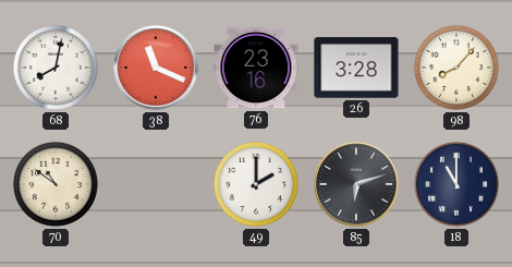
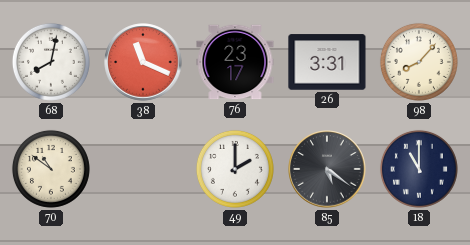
76: 23:16 -> 23:17 (235, 62)
26: 3:28 -> 3:31 (327, 62)
85: 6:12 -> 5:21 (327, 169)
